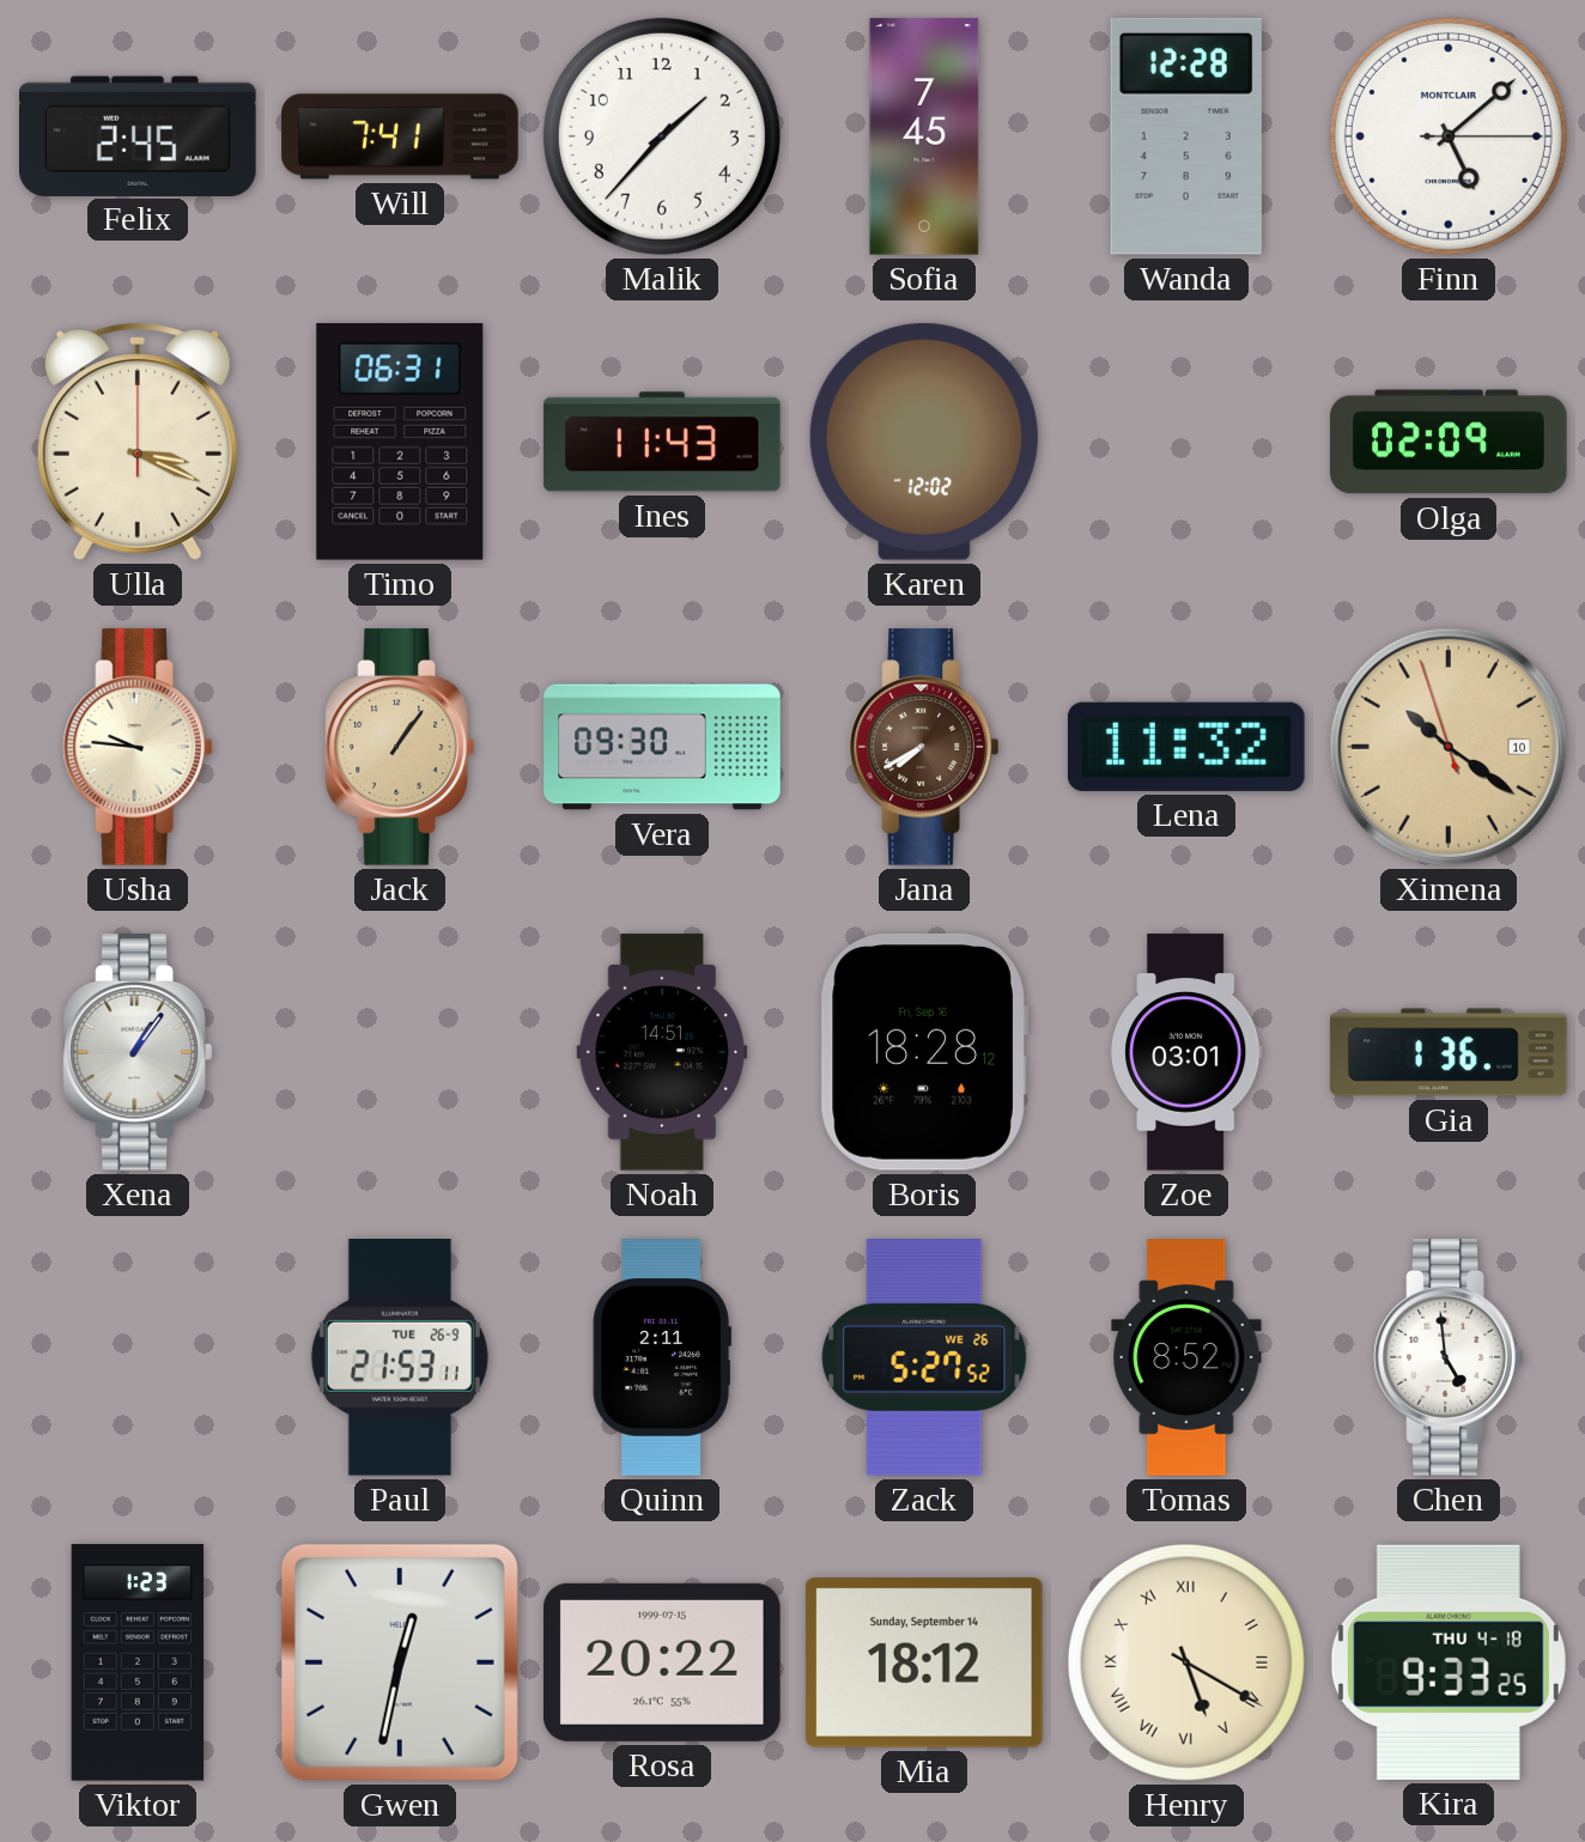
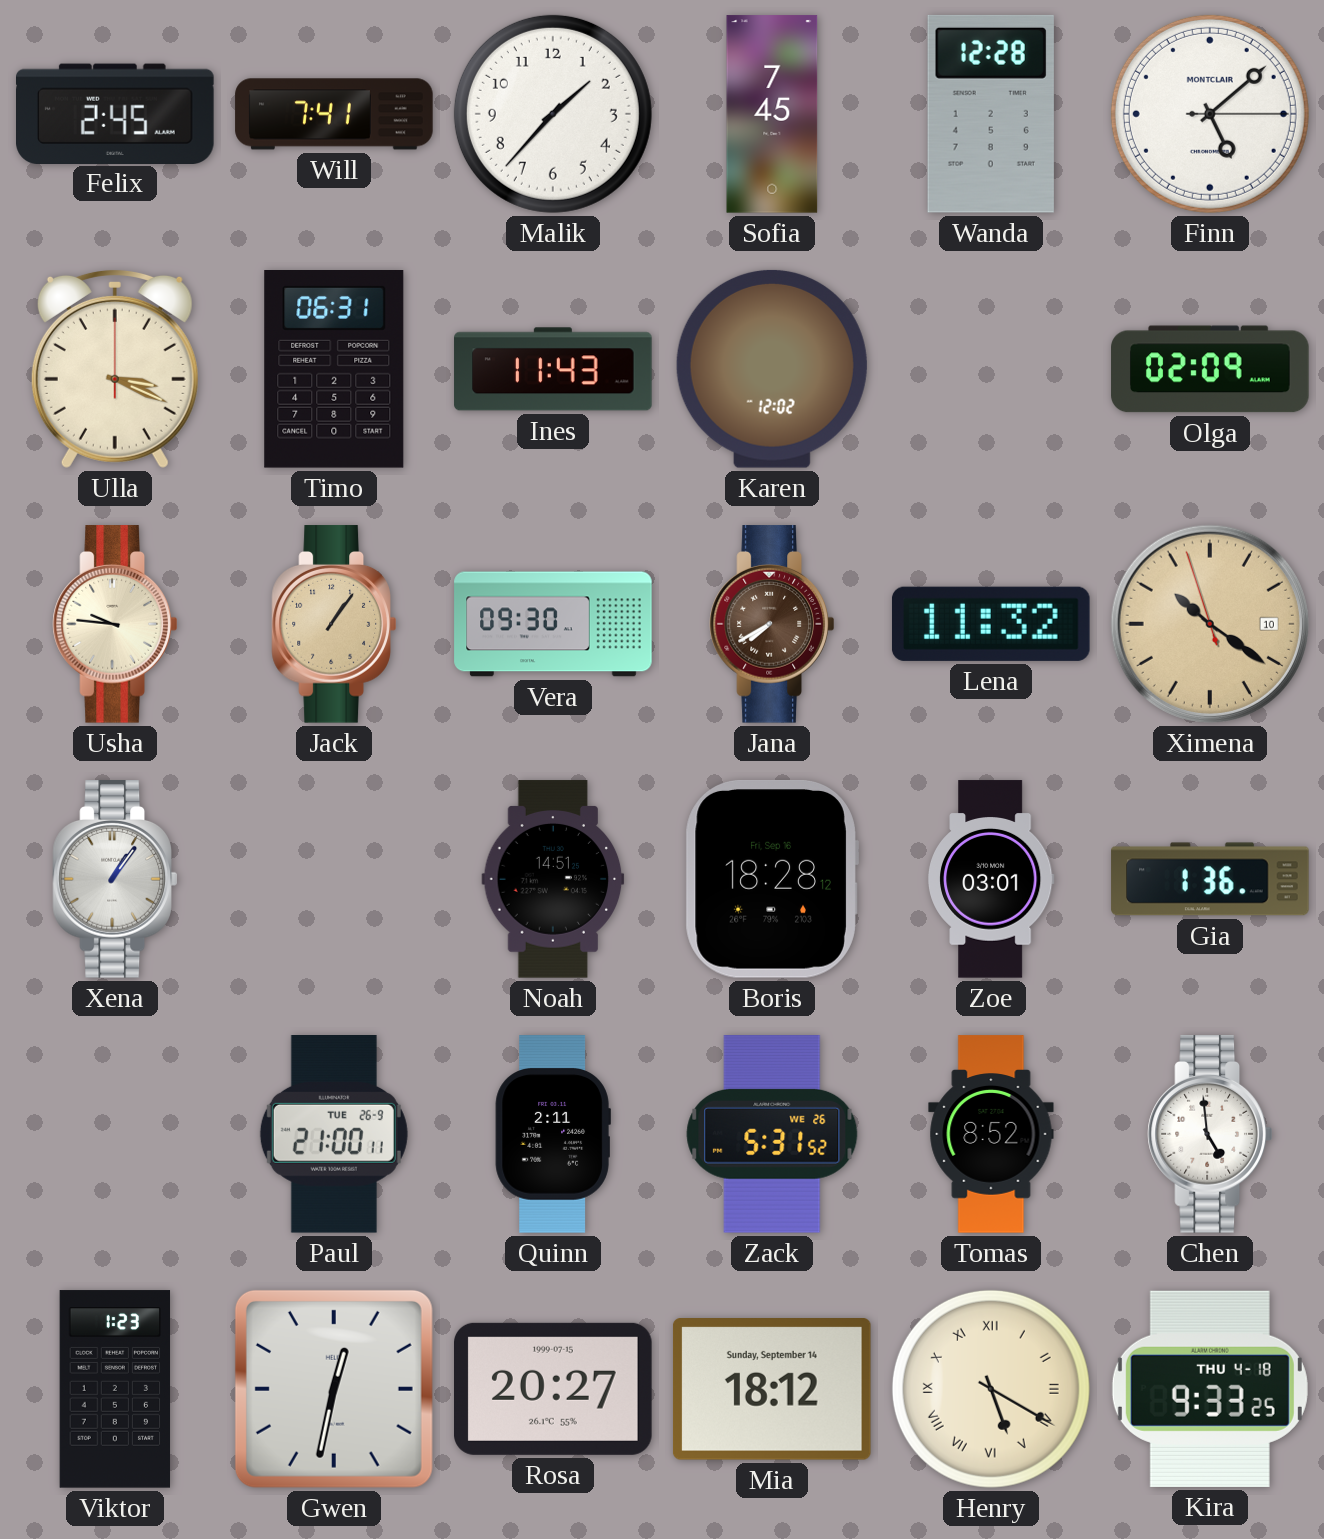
Paul: 21:53 -> 21:00 (334, 1135)
Zack: 5:27 -> 5:31 (772, 1135)
Rosa: 20:22 -> 20:27 (554, 1389)
